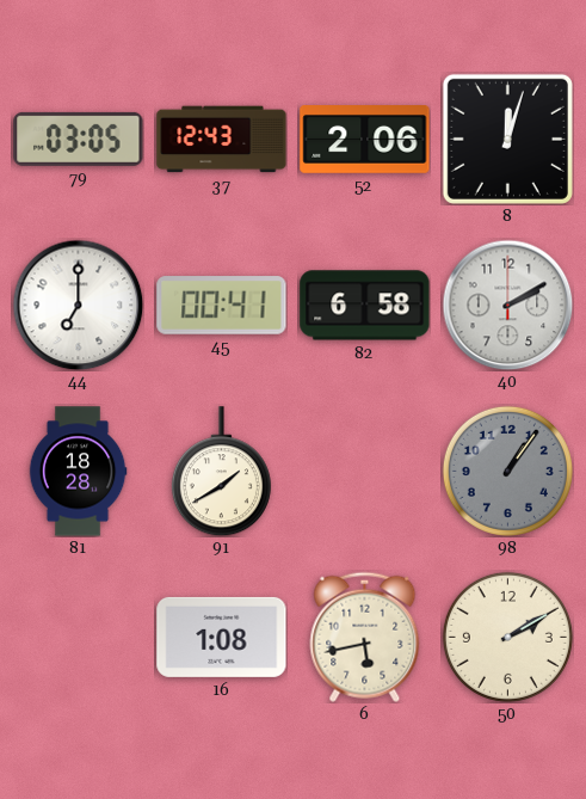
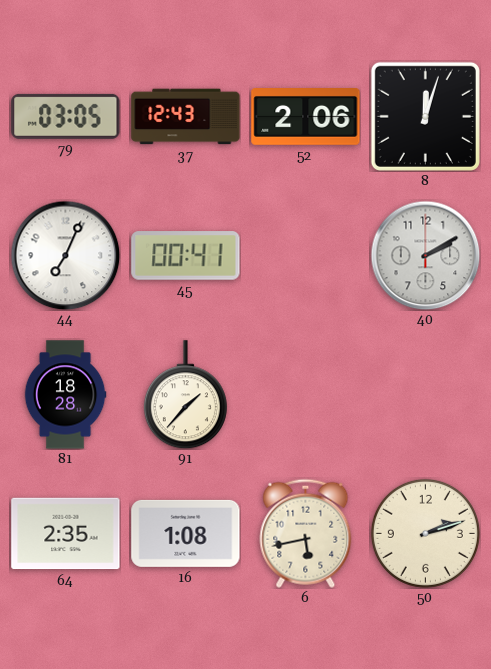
44: 7:00 -> 7:04 (65, 255)
82: 6:58 -> none (365, 306)
91: 1:40 -> 1:37 (185, 395)
98: 1:06 -> none (507, 471)
64: none -> 2:35 (66, 534)
50: 2:10 -> 2:12 (425, 533)
